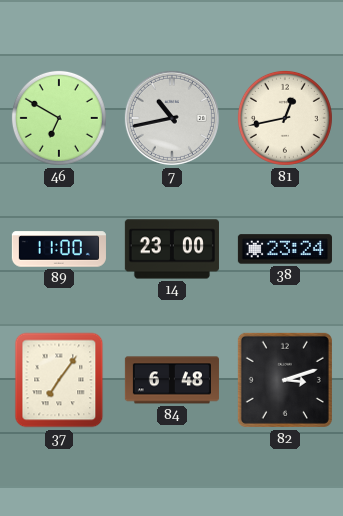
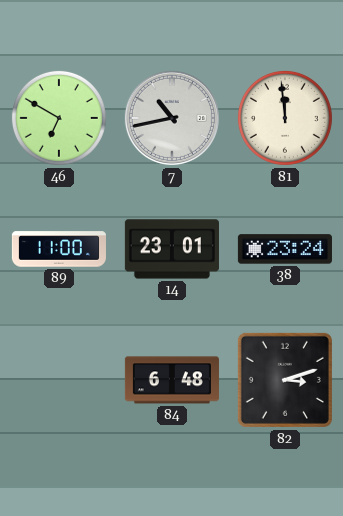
81: 12:43 -> 11:59 (285, 118)
14: 23:00 -> 23:01 (172, 249)
37: 7:06 -> none (59, 380)
